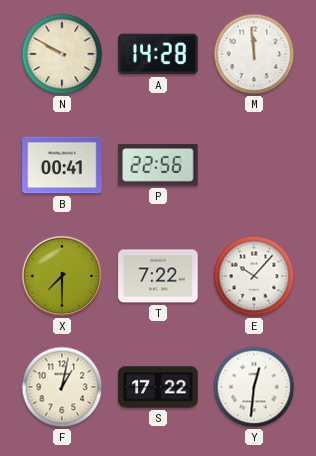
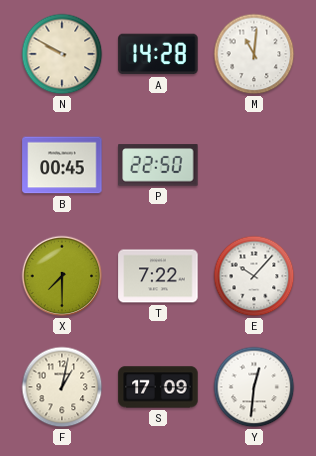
M: 11:59 -> 11:01 (254, 54)
B: 00:41 -> 00:45 (62, 165)
P: 22:56 -> 22:50 (158, 165)
S: 17:22 -> 17:09 (158, 387)
